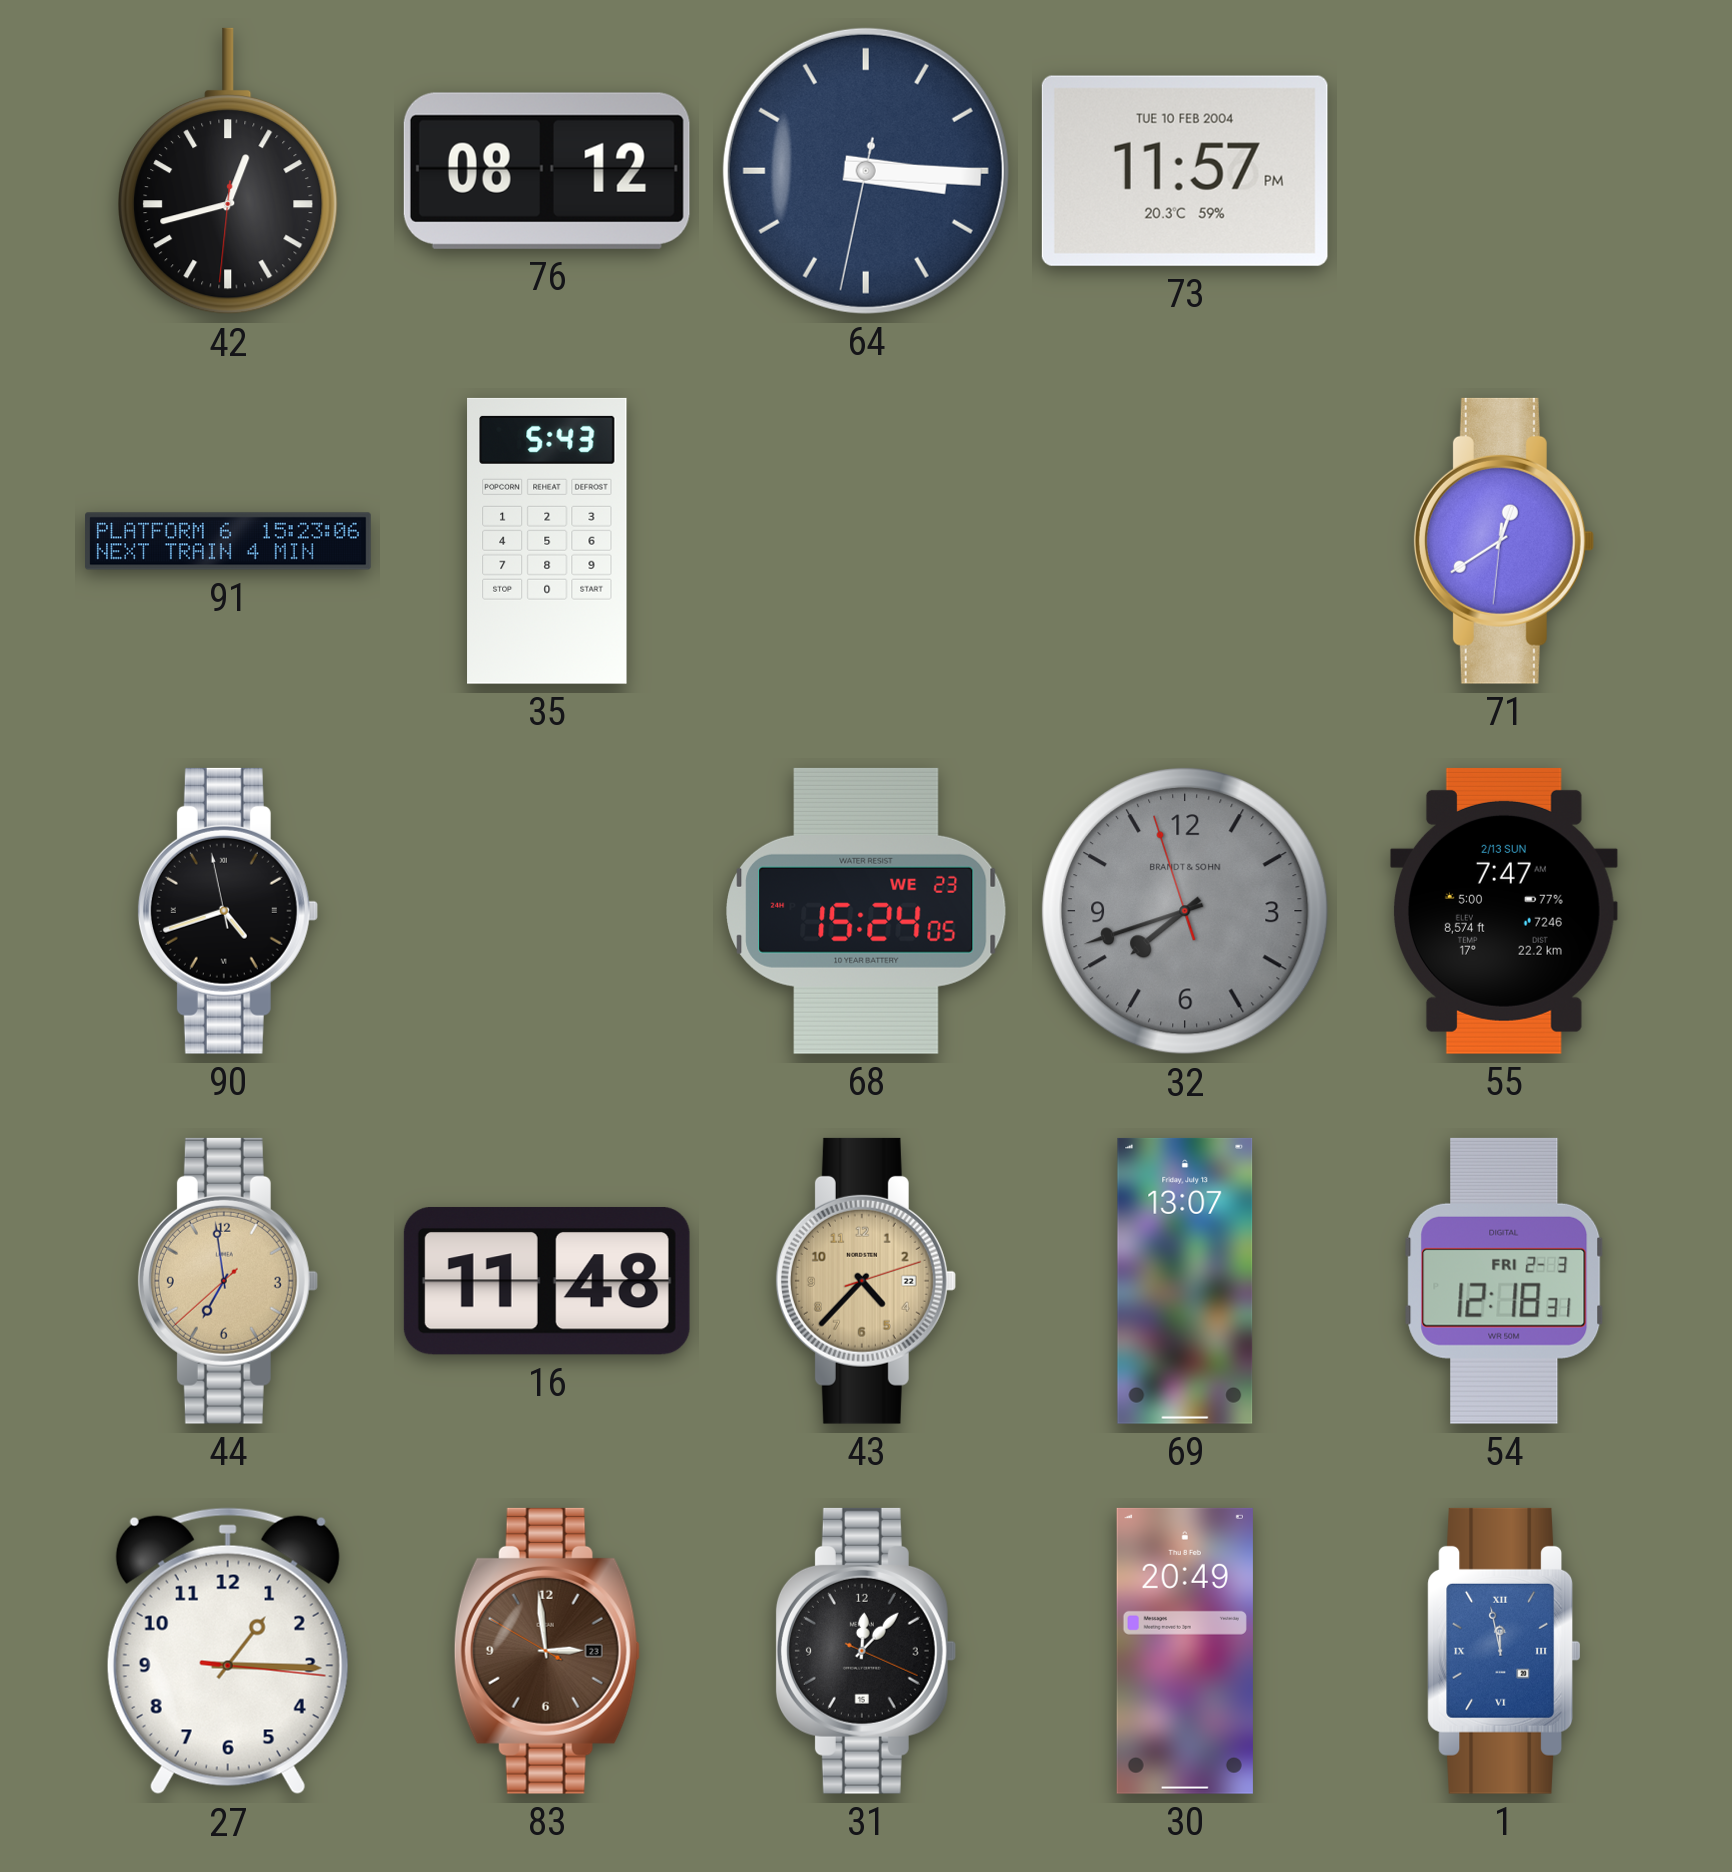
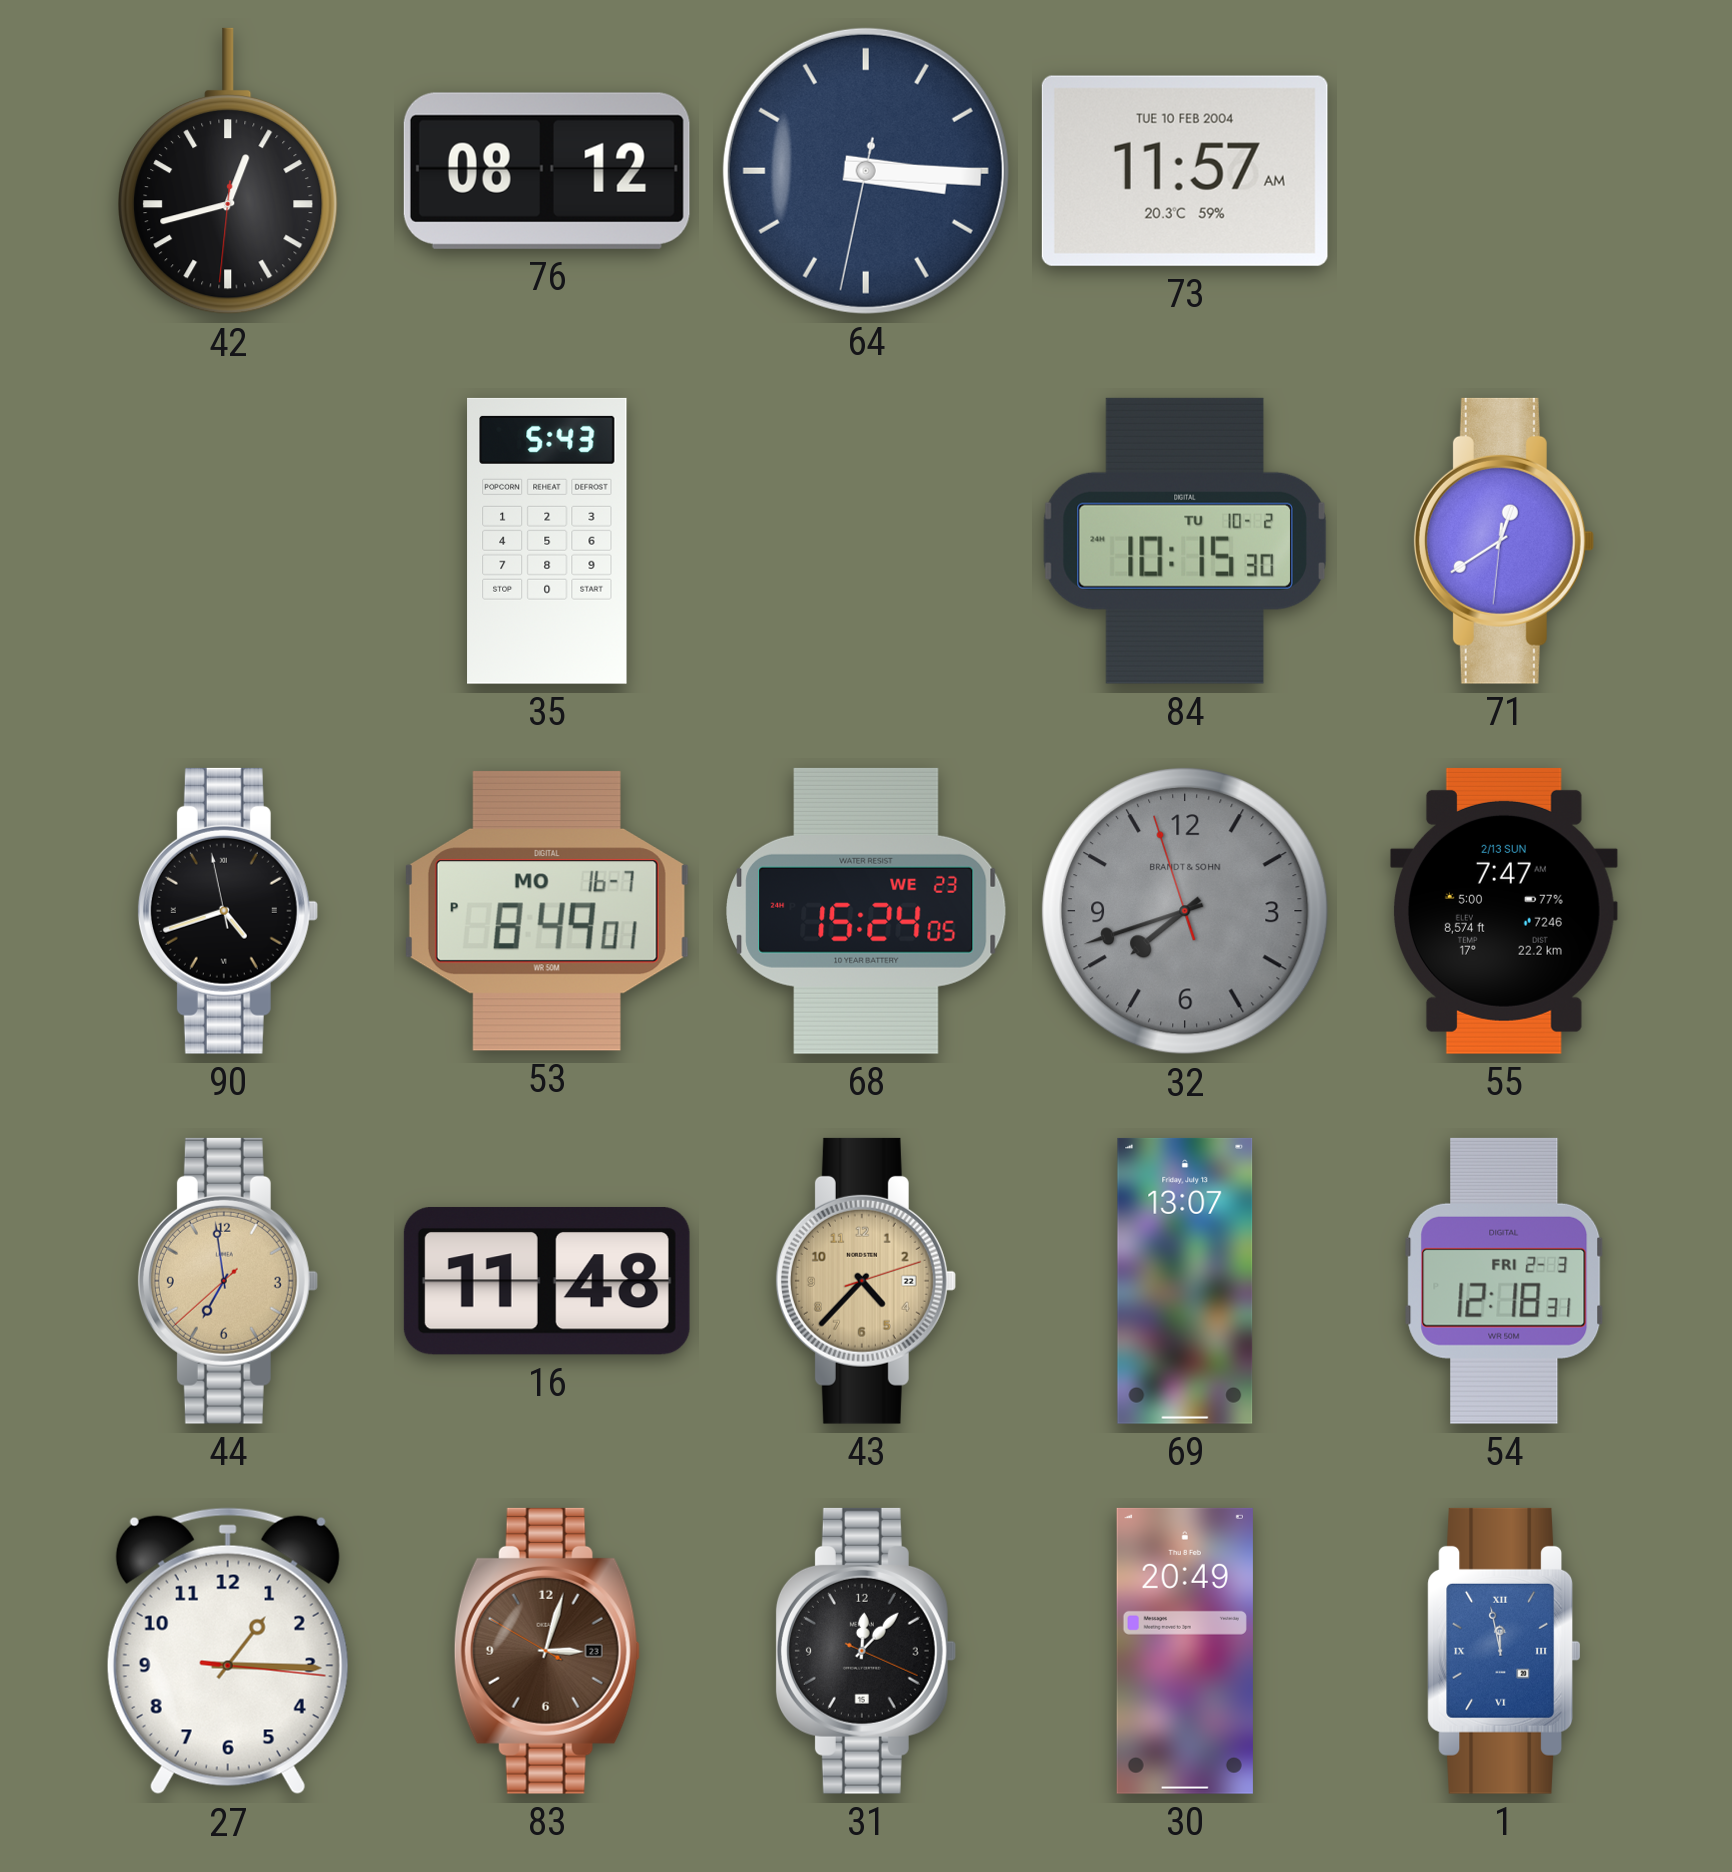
73: 11:57 PM -> 11:57 AM (1185, 171)
91: 15:23 -> none (228, 541)
84: none -> 10:15 (1185, 541)
53: none -> 8:49 (547, 911)
83: 2:58 -> 3:02 (547, 1651)
